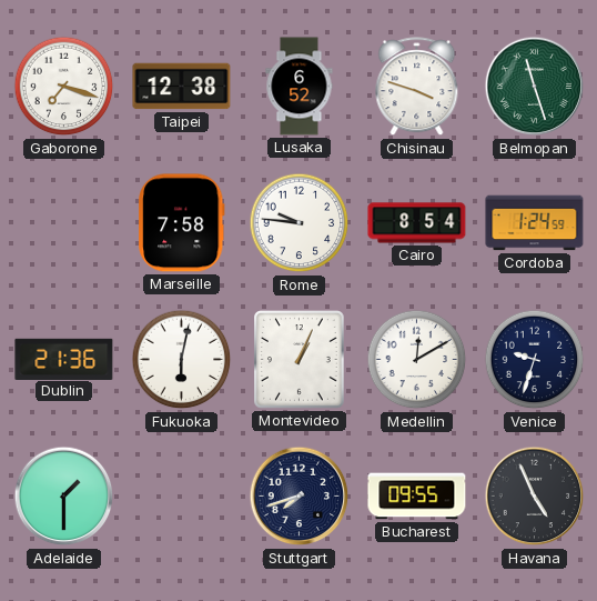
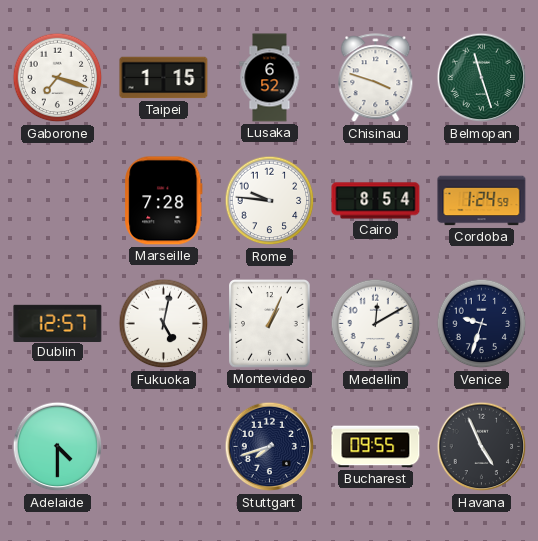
Taipei: 12:38 -> 1:15 (164, 78)
Marseille: 7:58 -> 7:28 (164, 201)
Dublin: 21:36 -> 12:57 (58, 323)
Fukuoka: 6:02 -> 5:02 (164, 324)
Adelaide: 1:30 -> 4:30 (58, 447)
